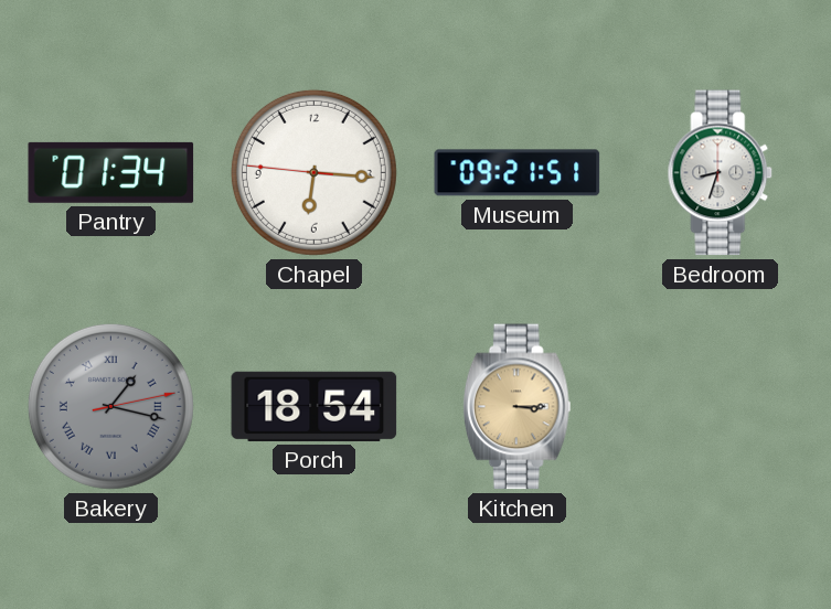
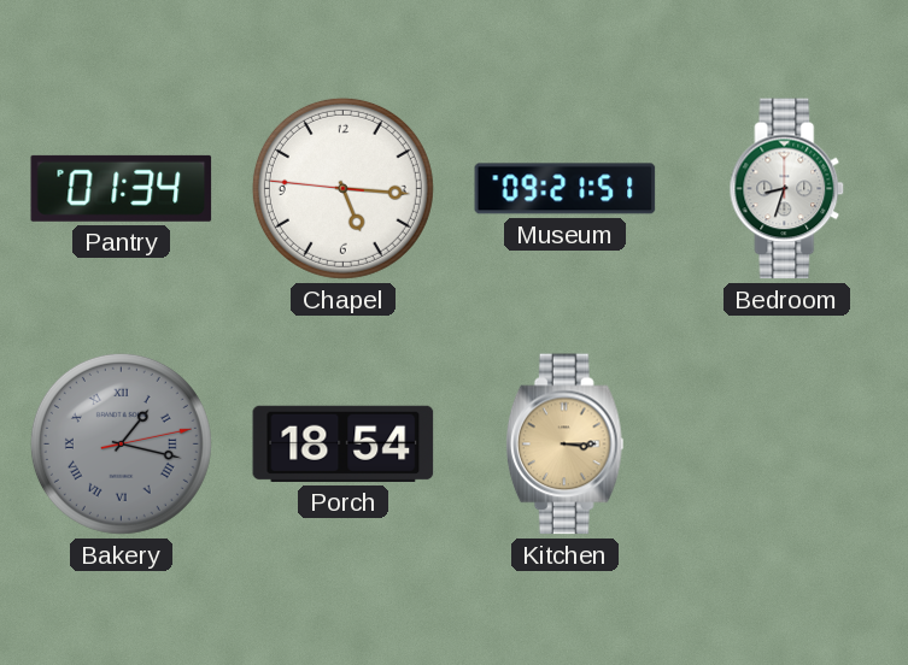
Chapel: 6:15 -> 5:15 (342, 188)
